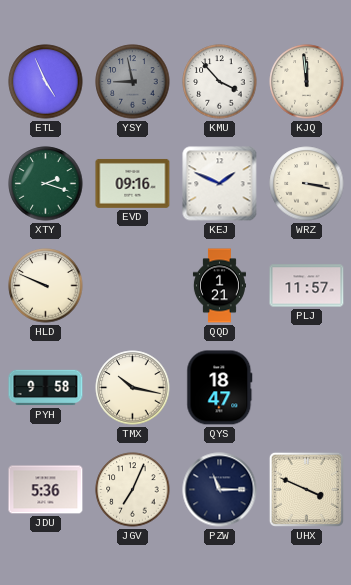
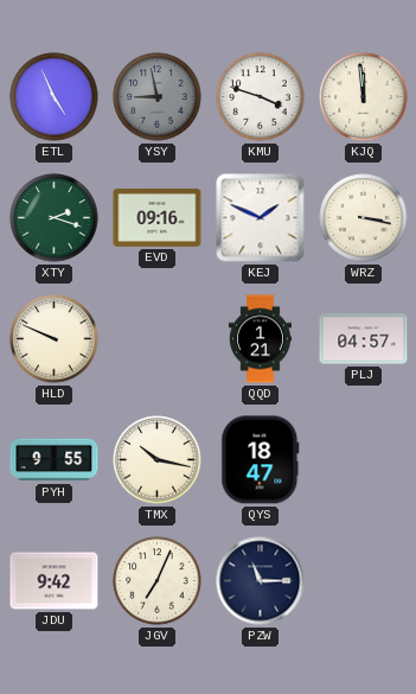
KMU: 3:53 -> 3:48 (261, 97)
PLJ: 11:57 -> 04:57 (364, 339)
PYH: 9:58 -> 9:55 (55, 460)
JDU: 5:36 -> 9:42 (55, 581)
UHX: 3:49 -> none (306, 489)
